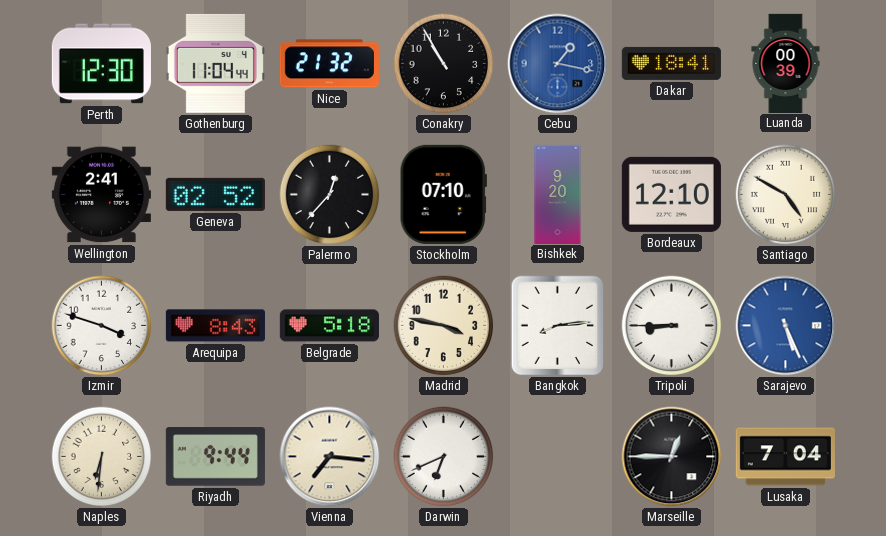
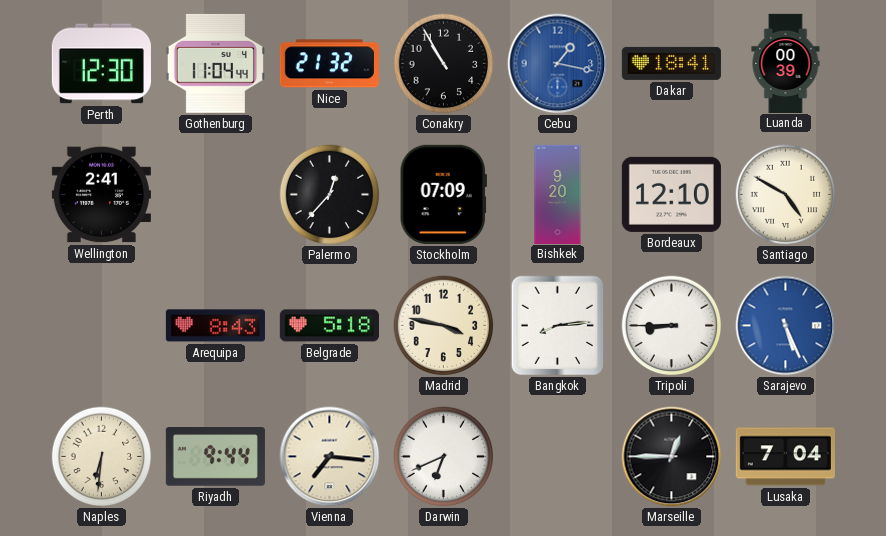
Geneva: 02:52 -> none (215, 194)
Stockholm: 07:10 -> 07:09 (443, 194)
Izmir: 3:48 -> none (102, 326)
